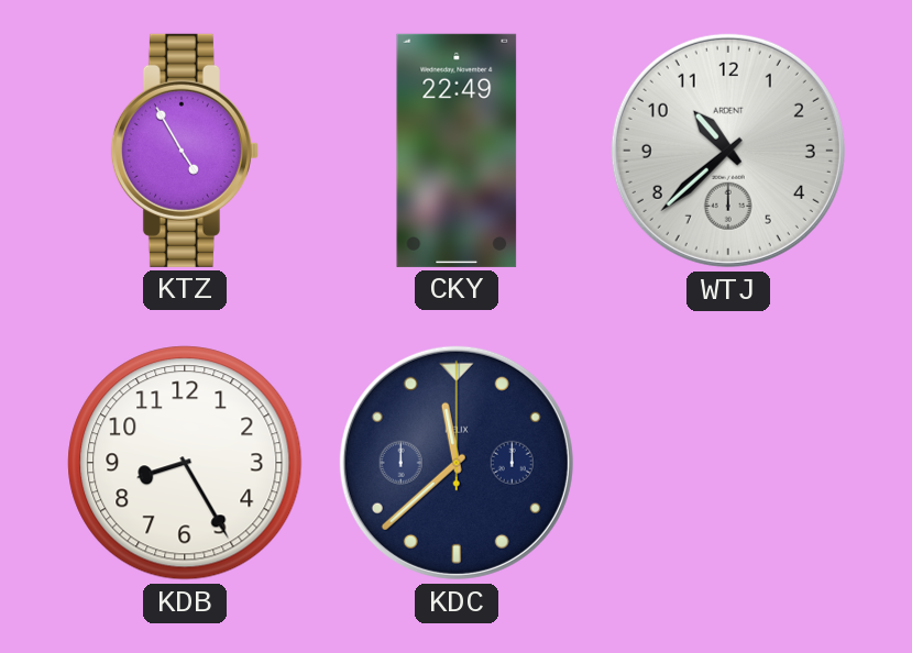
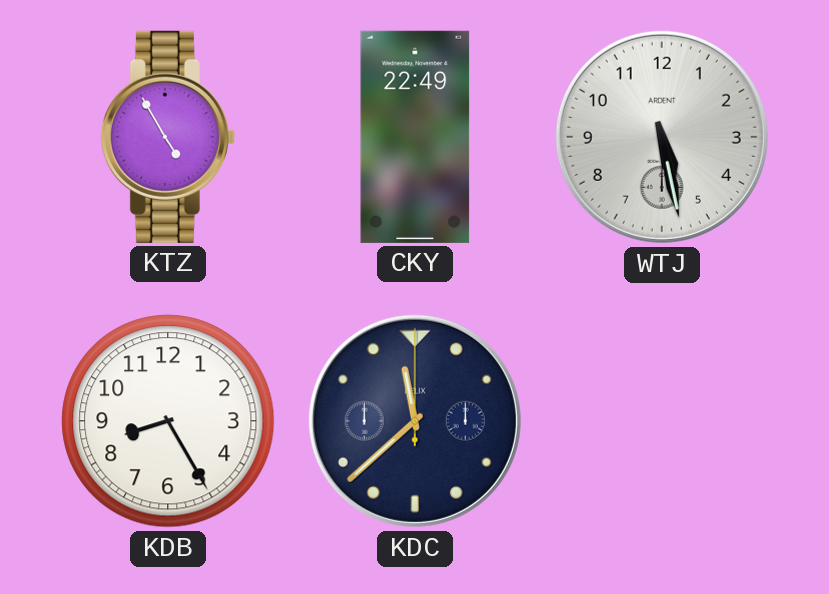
WTJ: 10:38 -> 5:28 (662, 137)
